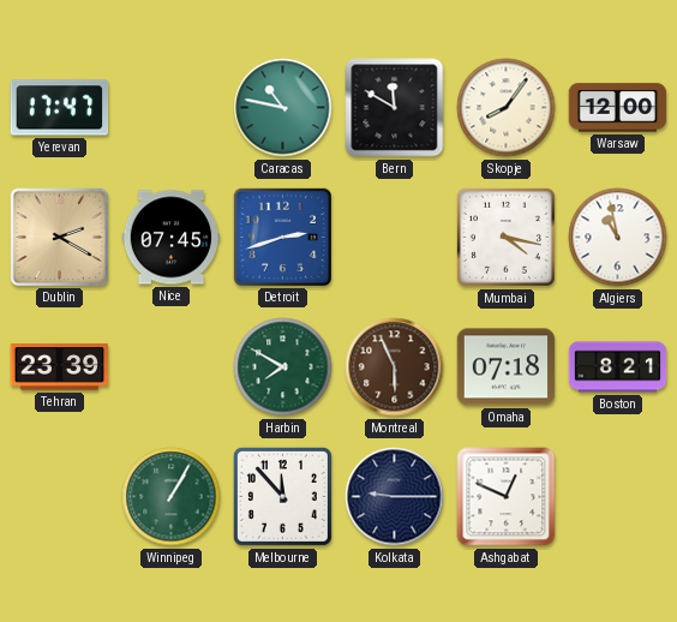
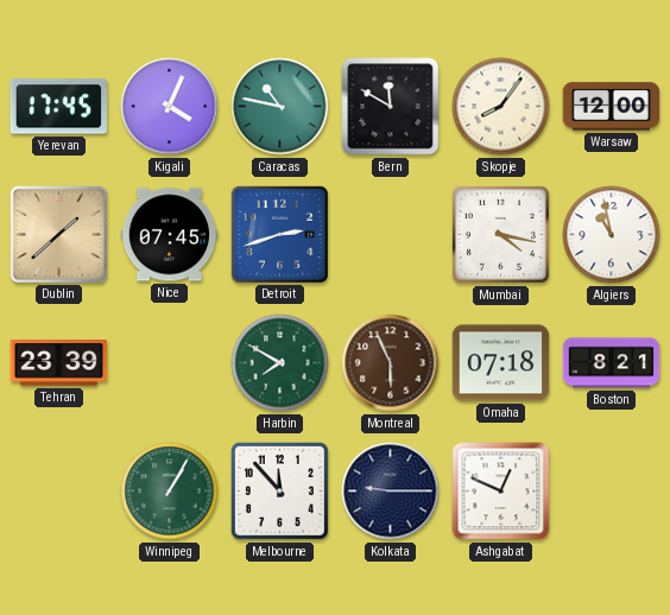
Yerevan: 17:47 -> 17:45 (59, 107)
Kigali: none -> 4:04 (170, 107)
Dublin: 2:20 -> 1:38 (58, 234)
